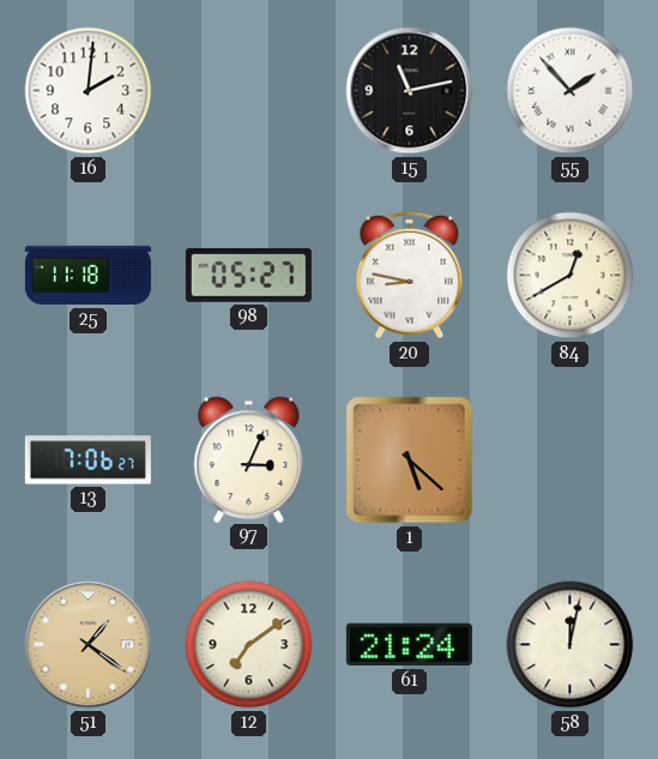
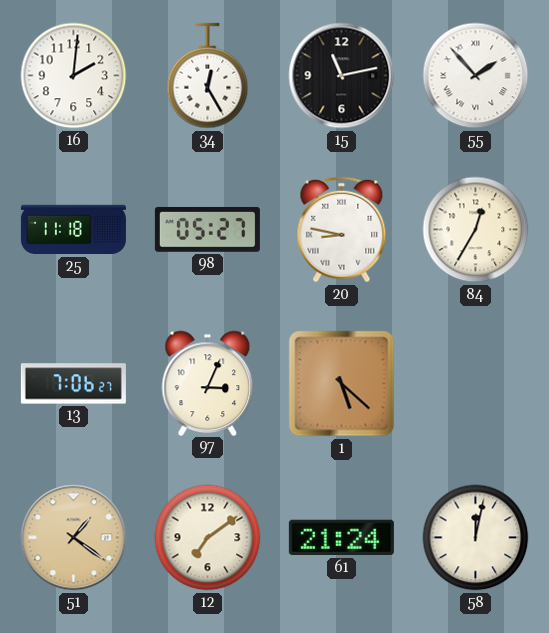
34: none -> 12:25 (208, 76)
84: 12:40 -> 12:35 (476, 230)
